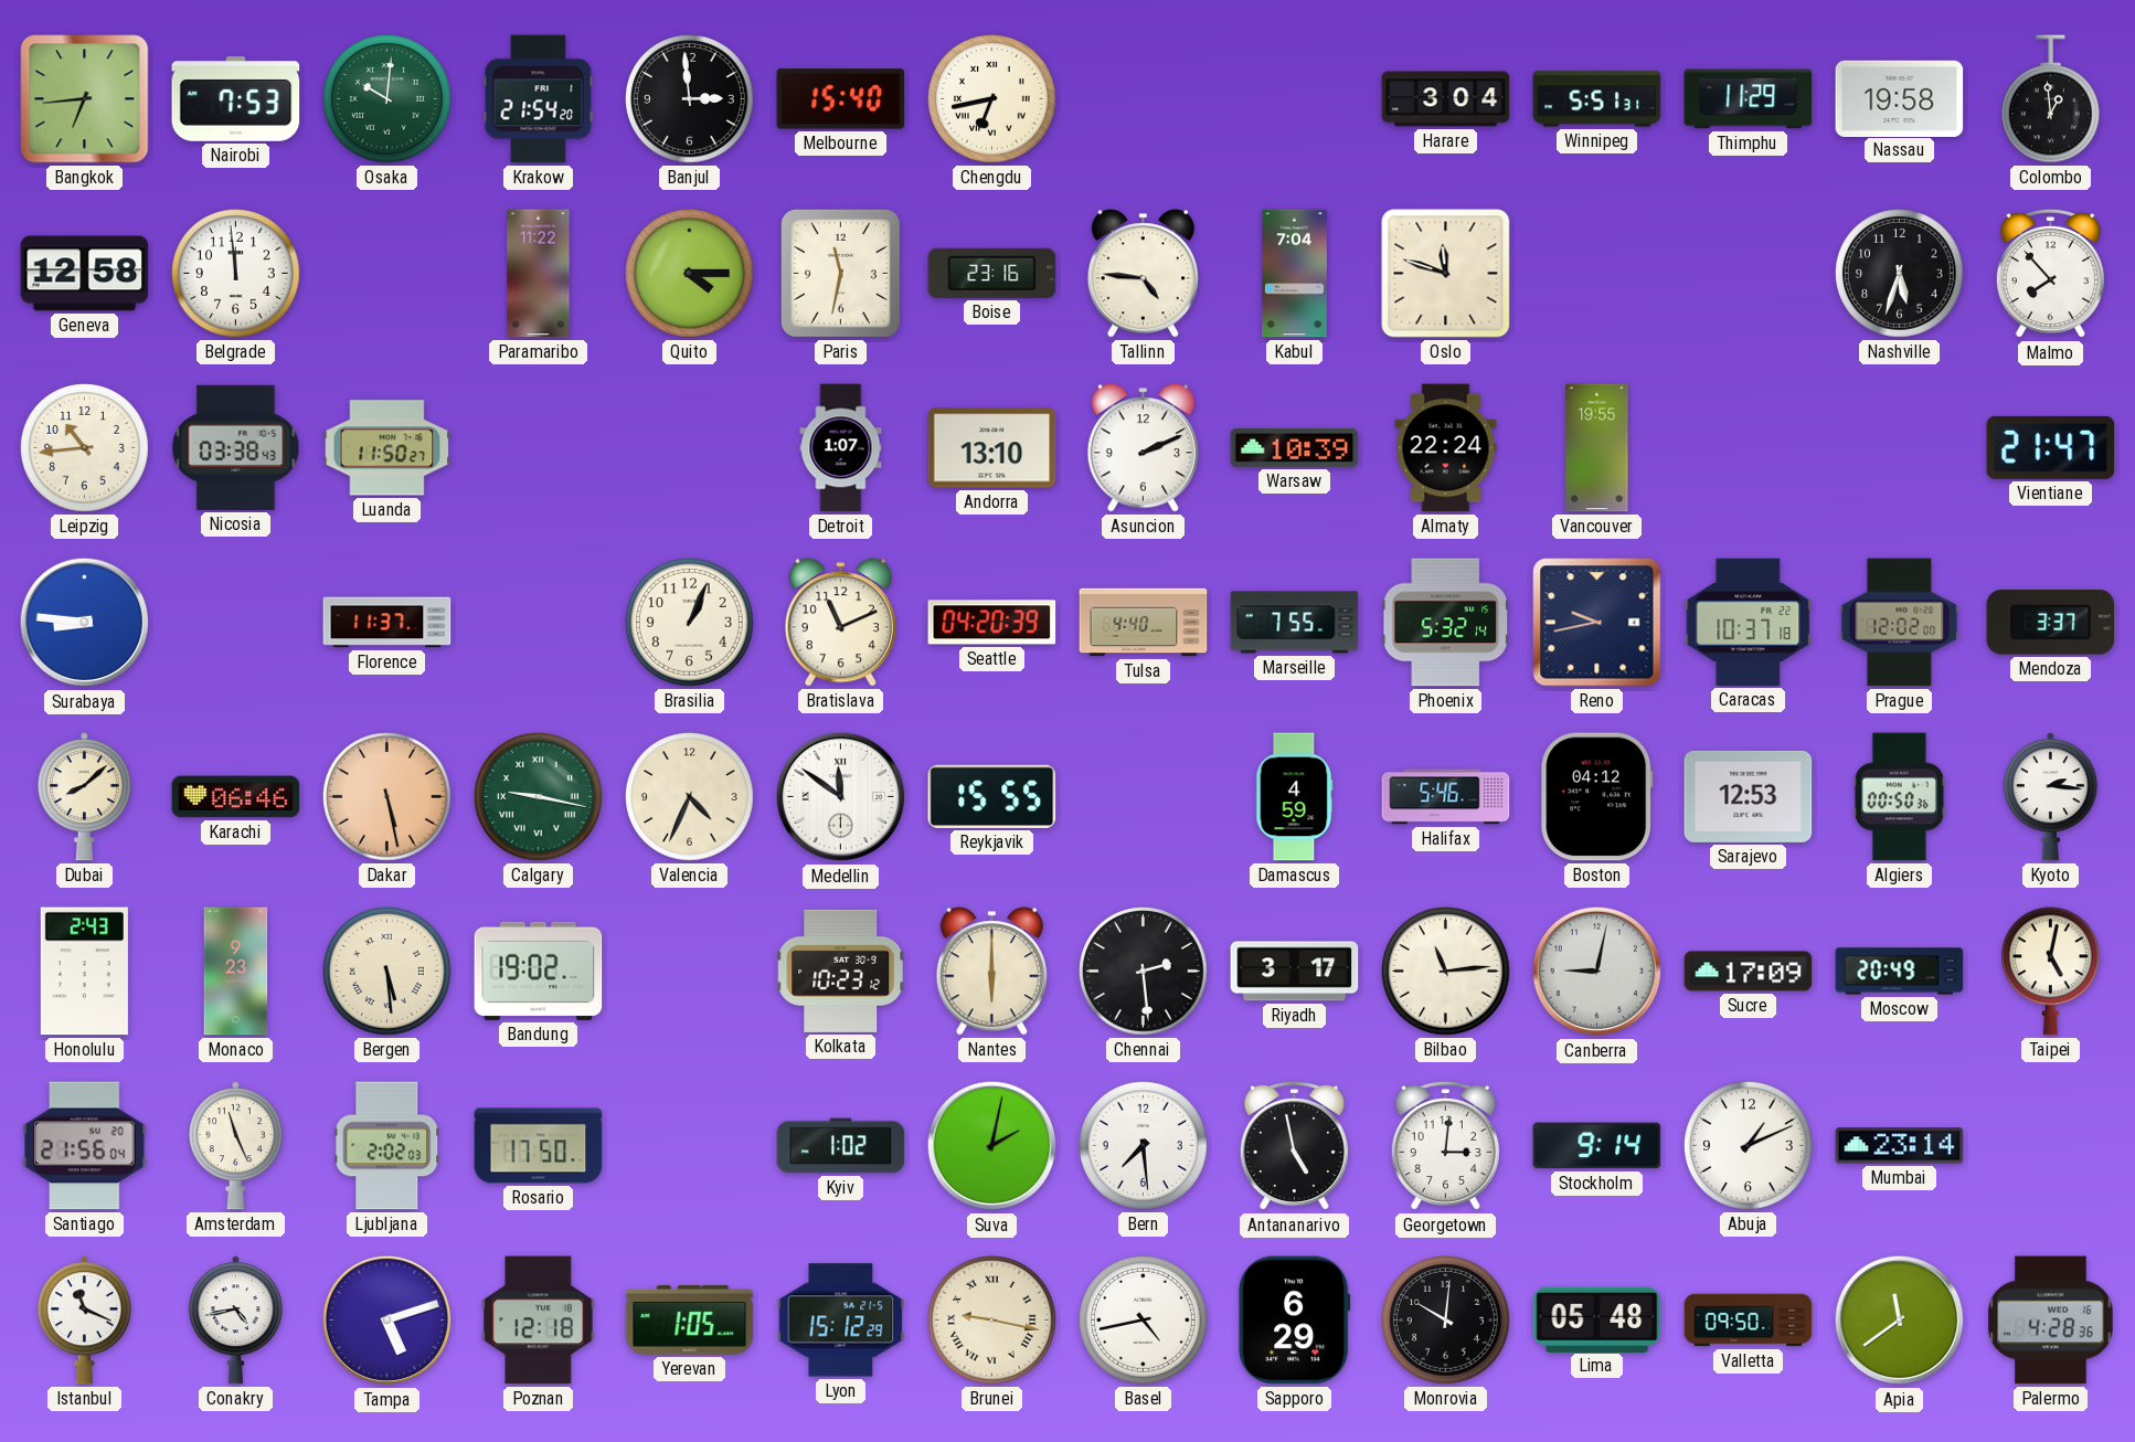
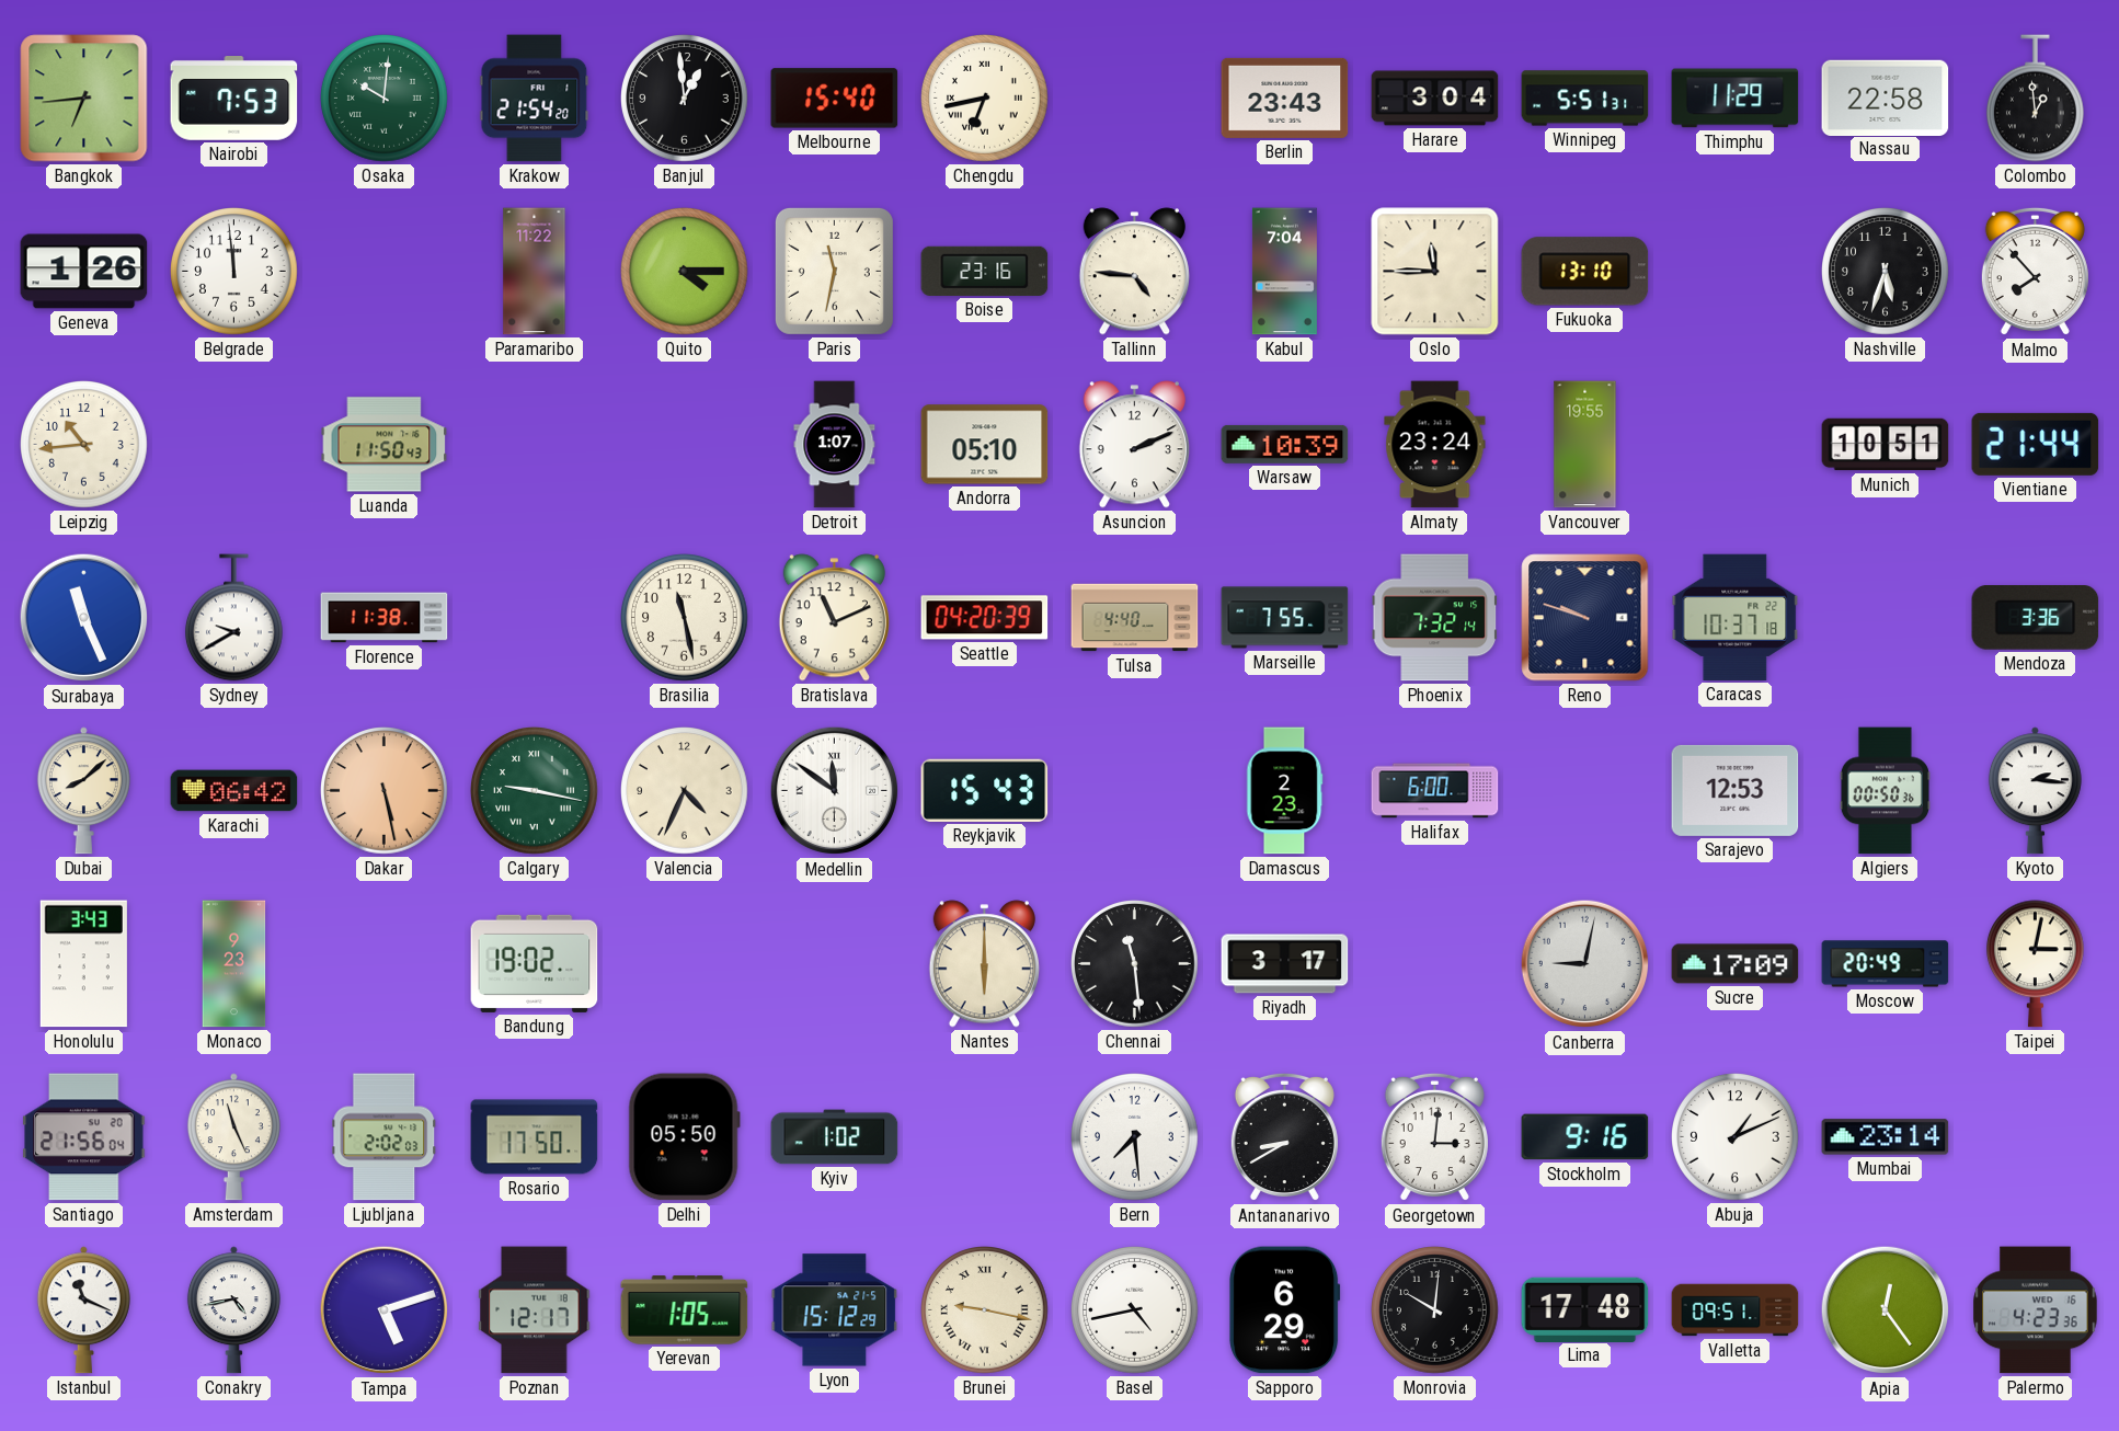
Banjul: 2:59 -> 12:59 (685, 99)
Berlin: none -> 23:43 (1285, 98)
Nassau: 19:58 -> 22:58 (1886, 98)
Geneva: 12:58 -> 1:26 (84, 272)
Oslo: 11:48 -> 11:45 (1435, 272)
Fukuoka: none -> 13:10 (1585, 272)
Nicosia: 03:38 -> none (236, 447)
Luanda: 11:50:27 -> 11:50:43 (385, 445)
Andorra: 13:10 -> 05:10 (985, 445)
Almaty: 22:24 -> 23:24 (1435, 445)
Munich: none -> 10:51 (1886, 445)
Vientiane: 21:47 -> 21:44 (2036, 444)
Surabaya: 8:46 -> 11:26 (84, 618)
Sydney: none -> 9:40 (233, 618)
Florence: 11:37 -> 11:38 (385, 618)
Brasilia: 1:04 -> 11:28 (685, 618)
Phoenix: 5:32 -> 7:32 (1434, 618)
Reno: 9:43 -> 9:48 (1585, 618)
Prague: 12:02 -> none (1900, 623)
Mendoza: 3:37 -> 3:36 (2036, 618)
Karachi: 06:46 -> 06:42 (234, 791)
Reykjavik: 15:55 -> 15:43 (985, 790)
Damascus: 4:59 -> 2:23 (1285, 791)
Halifax: 5:46 -> 6:00 (1435, 791)
Boston: 04:12 -> none (1597, 797)
Honolulu: 2:43 -> 3:43 (83, 964)
Bergen: 5:29 -> none (387, 972)
Kolkata: 10:23 -> none (841, 971)
Chennai: 2:29 -> 11:29 (1135, 964)
Bilbao: 11:14 -> none (1446, 972)
Taipei: 5:02 -> 3:02 (2035, 964)
Delhi: none -> 05:50 (684, 1137)
Suva: 2:02 -> none (992, 1146)
Antananarivo: 4:58 -> 8:40 (1284, 1137)
Stockholm: 9:14 -> 9:16 (1585, 1137)
Poznan: 12:18 -> 12:17 (535, 1310)
Lima: 05:48 -> 17:48 (1585, 1309)
Valletta: 09:50 -> 09:51 (1736, 1310)
Apia: 11:39 -> 12:24 (1886, 1310)
Palermo: 4:28 -> 4:23 (2036, 1310)
